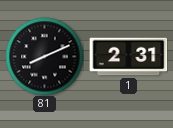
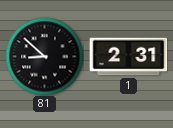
81: 8:11 -> 8:52 (44, 56)
